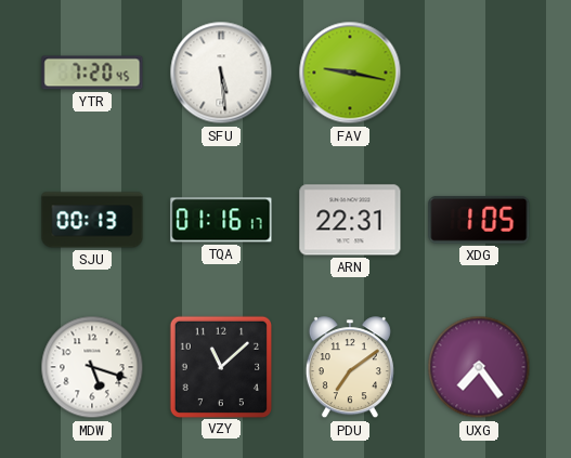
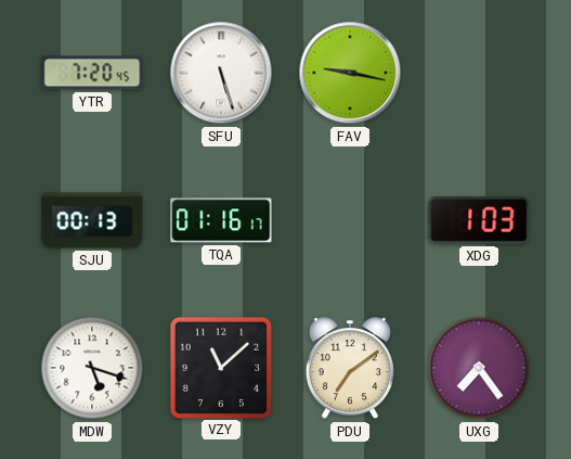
SFU: 5:29 -> 5:27 (221, 73)
ARN: 22:31 -> none (350, 220)
XDG: 1:05 -> 1:03 (479, 221)
